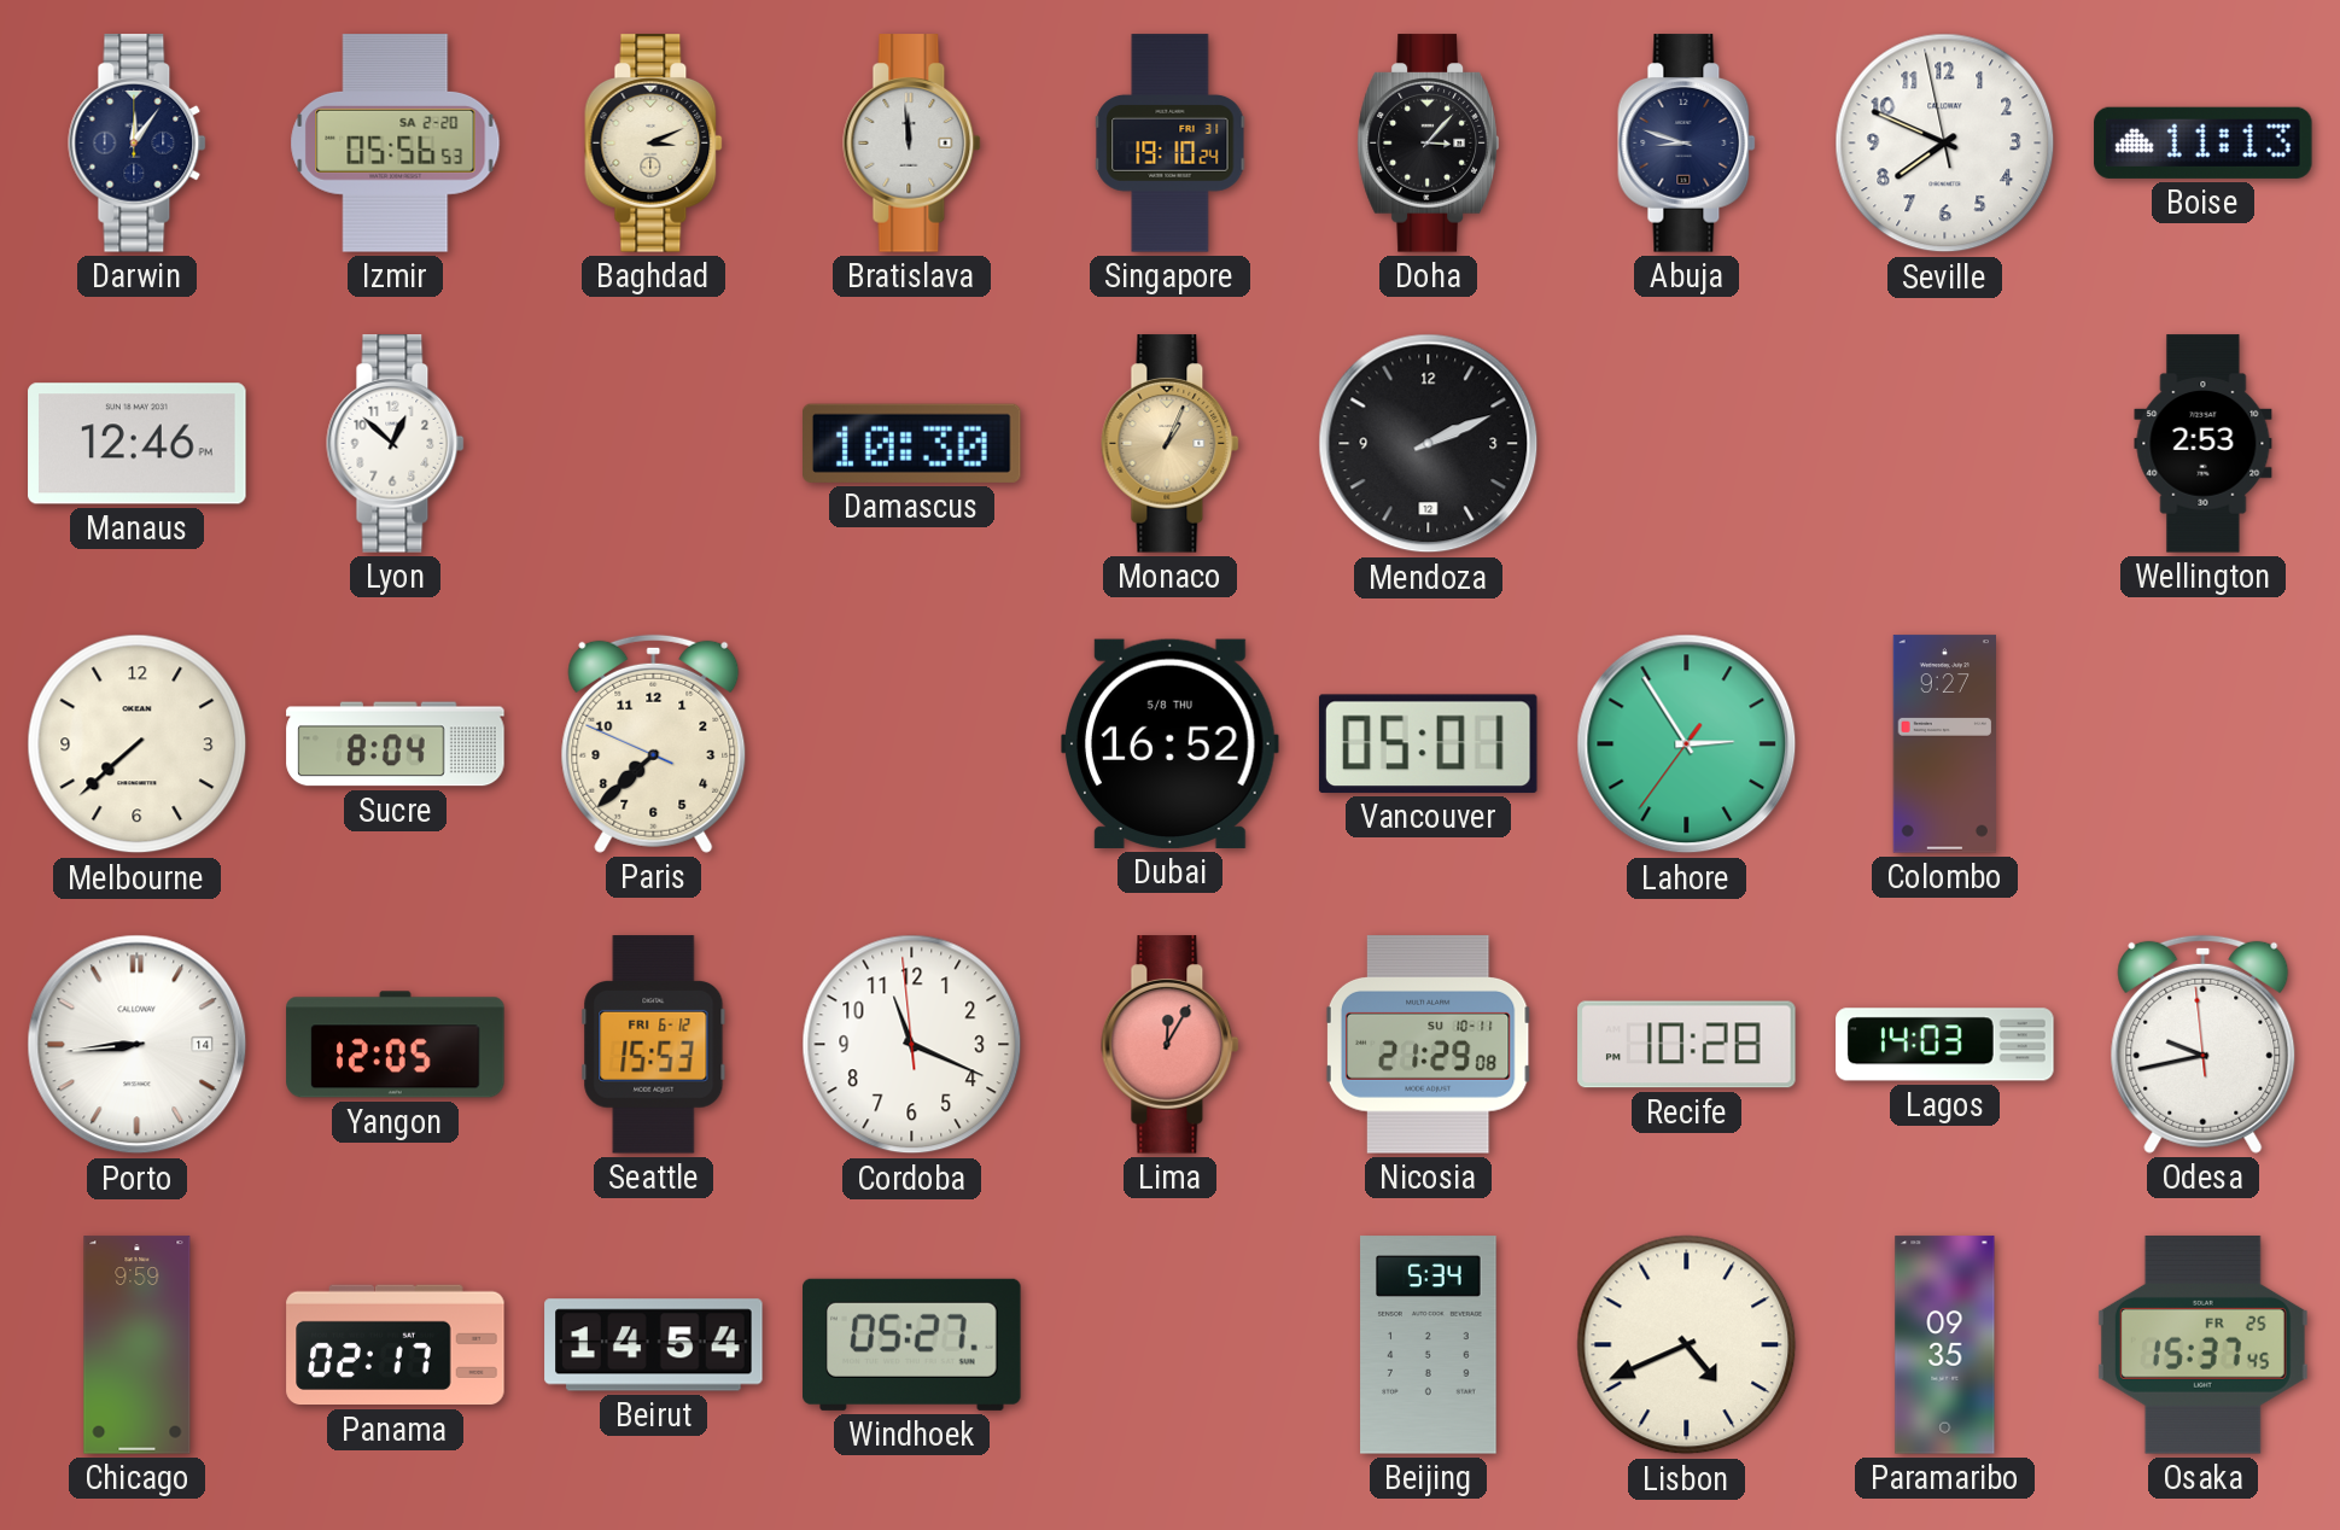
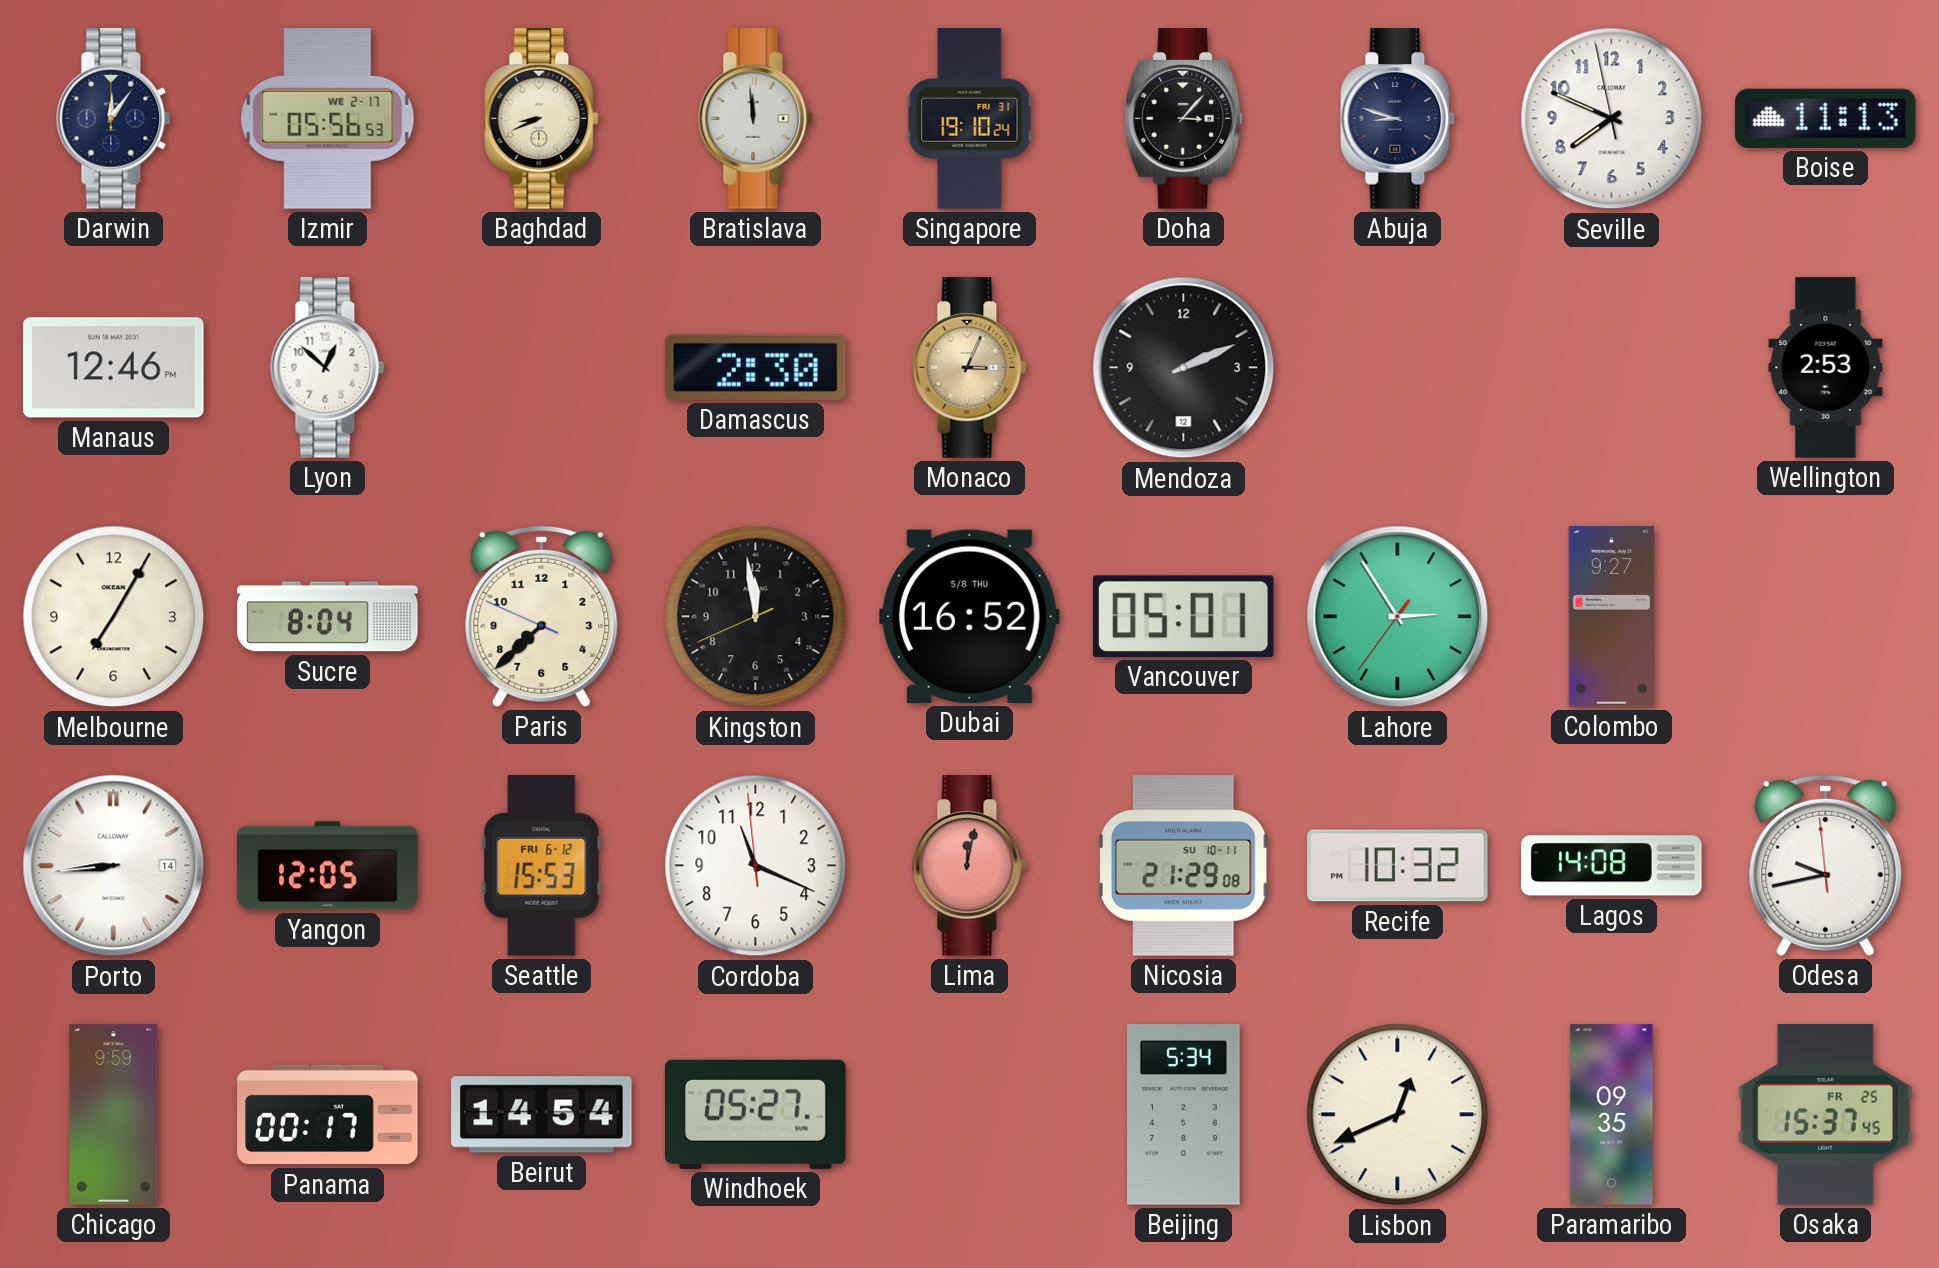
Izmir date: SA 2-20 -> WE 2-17 (328, 119)
Baghdad: 3:11 -> 8:41 (542, 119)
Damascus: 10:30 -> 2:30 (756, 367)
Monaco: 1:04 -> 3:04 (970, 368)
Melbourne: 7:38 -> 7:05 (114, 617)
Kingston: none -> 11:58 (756, 617)
Lima: 12:05 -> 12:02 (970, 866)
Recife: 10:28 -> 10:32 (1398, 866)
Lagos: 14:03 -> 14:08 (1612, 866)
Panama: 02:17 -> 00:17 (328, 1115)
Lisbon: 4:41 -> 12:41 (1398, 1115)
